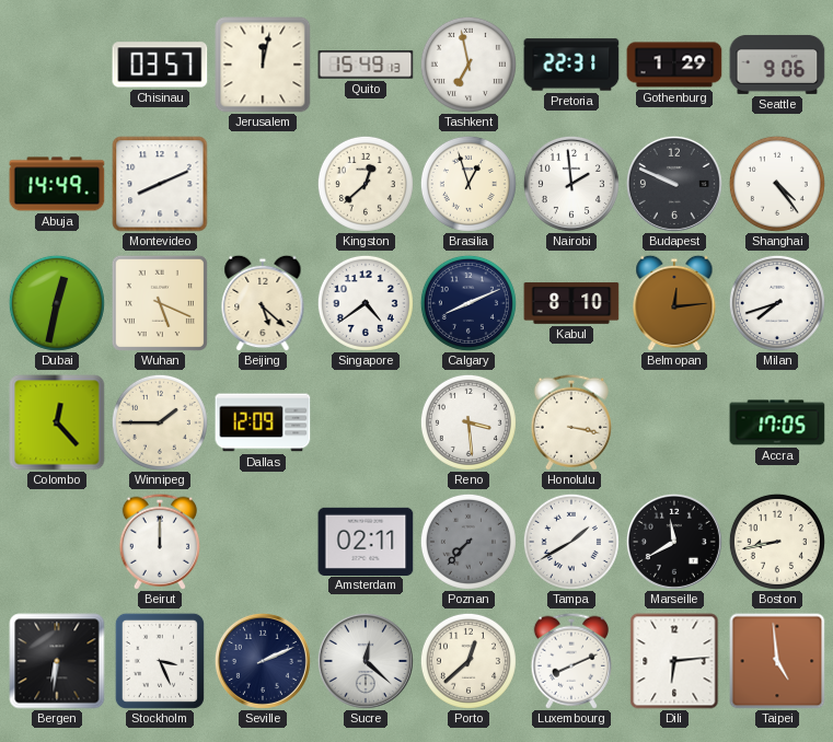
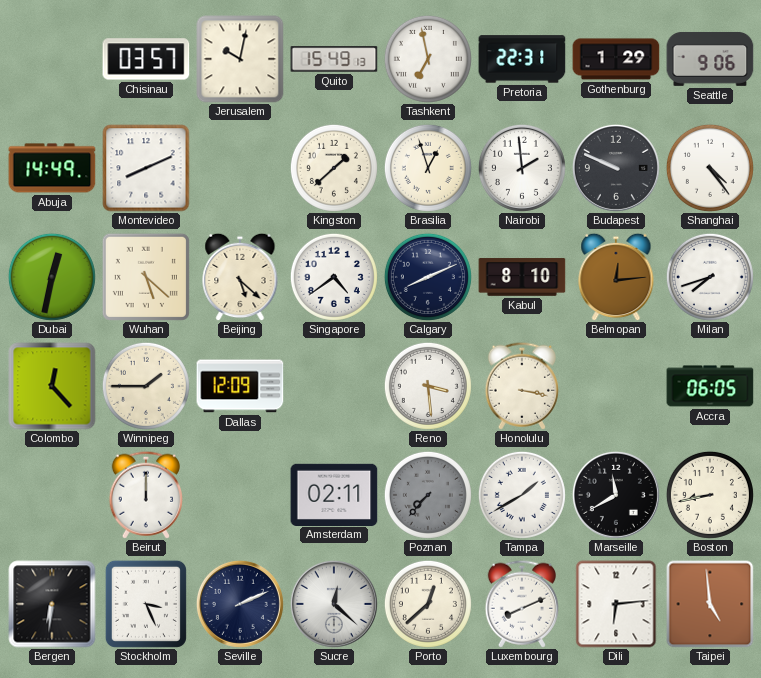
Jerusalem: 12:02 -> 10:02 (240, 59)
Kingston: 12:38 -> 1:38 (334, 168)
Wuhan: 5:19 -> 5:22 (146, 277)
Accra: 17:05 -> 06:05 (710, 386)
